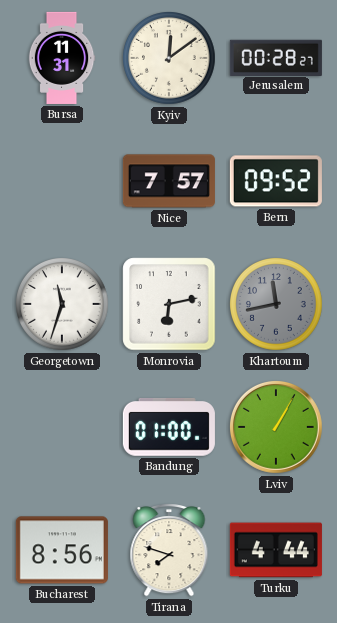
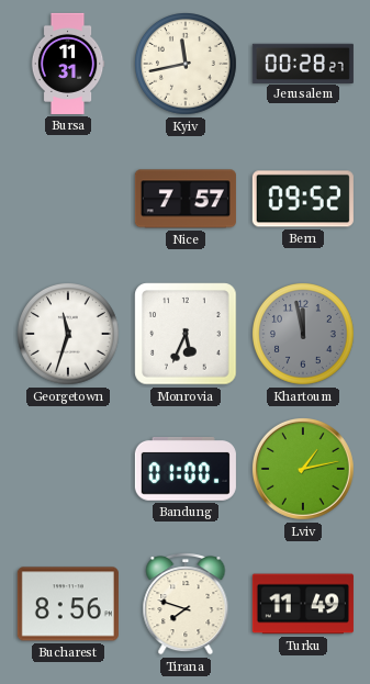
Kyiv: 12:09 -> 11:43 (187, 65)
Monrovia: 6:13 -> 5:34 (186, 334)
Khartoum: 11:43 -> 11:58 (304, 335)
Lviv: 1:05 -> 1:13 (303, 469)
Turku: 4:44 -> 11:49 (303, 604)
